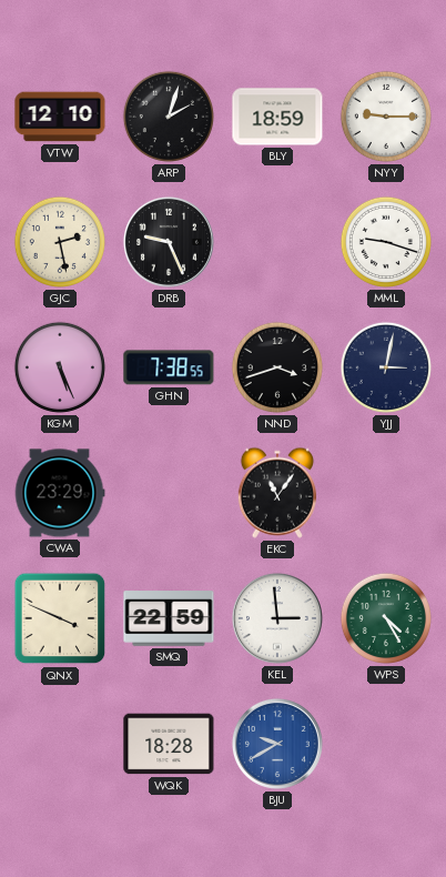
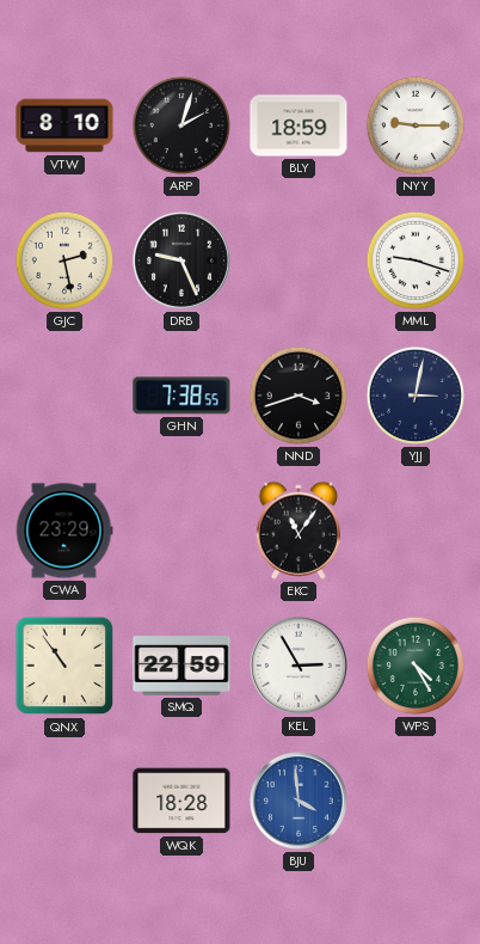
VTW: 12:10 -> 8:10 (64, 125)
KGM: 5:26 -> none (60, 367)
QNX: 3:49 -> 10:54 (64, 666)
KEL: 2:59 -> 2:55 (299, 666)
BJU: 9:40 -> 3:59 (299, 801)
